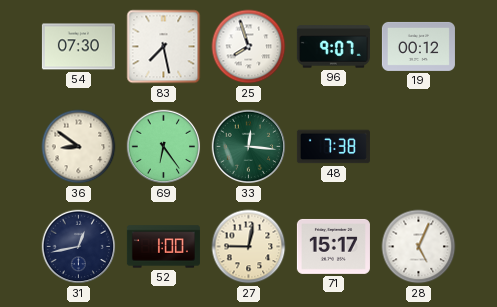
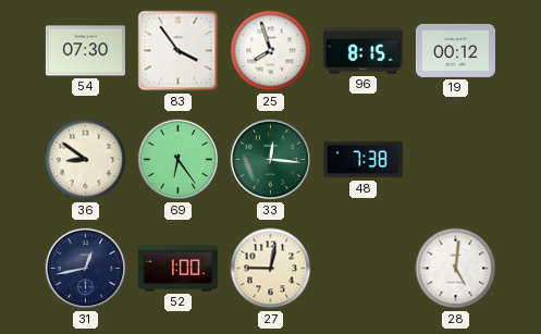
83: 7:28 -> 3:54 (179, 51)
96: 9:07 -> 8:15 (362, 51)
71: 15:17 -> none (333, 246)
28: 5:04 -> 5:01 (456, 269)
